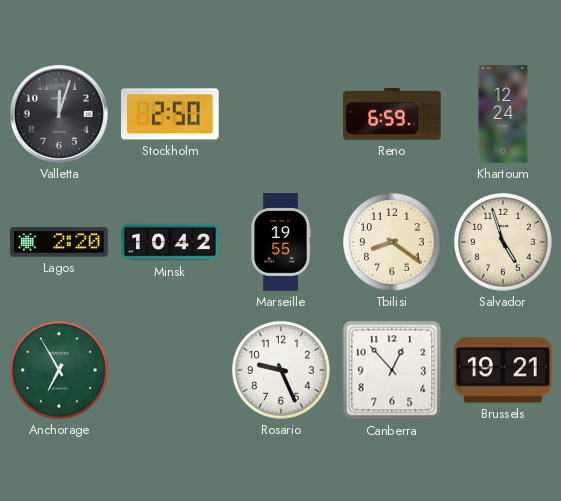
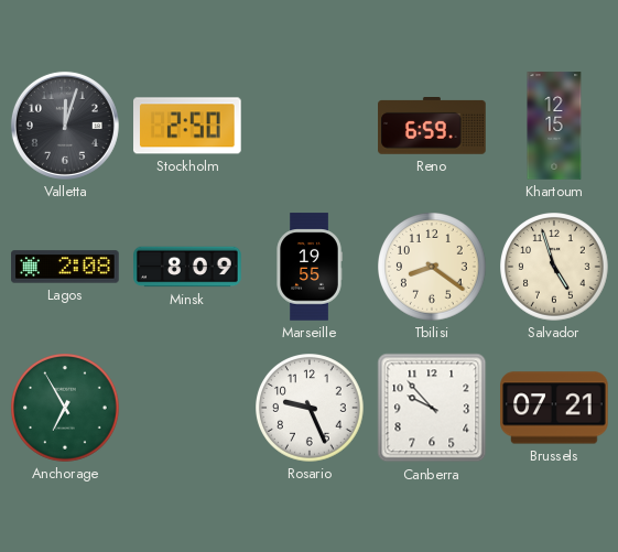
Khartoum: 12:24 -> 12:15 (554, 126)
Lagos: 2:20 -> 2:08 (65, 267)
Minsk: 10:42 -> 8:09 (187, 267)
Canberra: 12:53 -> 9:53 (432, 408)
Brussels: 19:21 -> 07:21 (554, 408)
